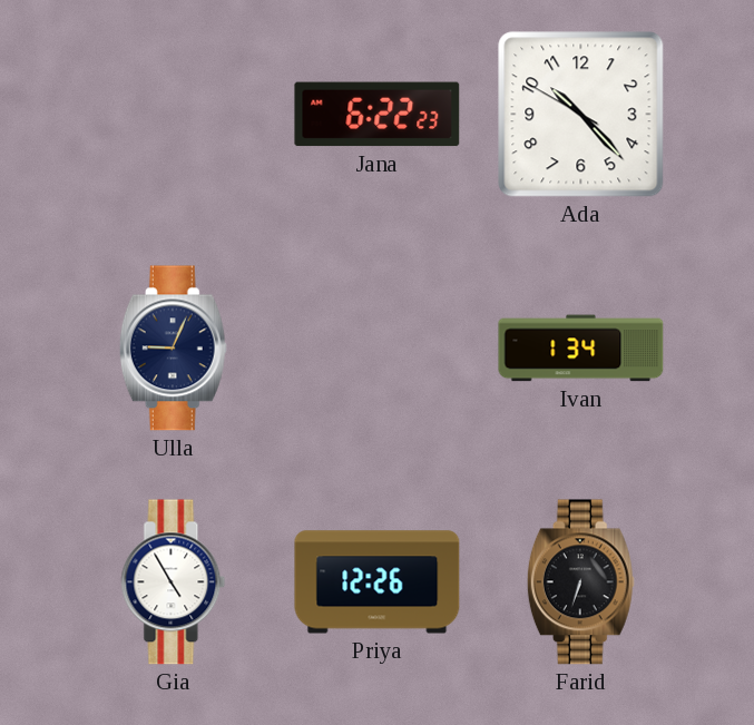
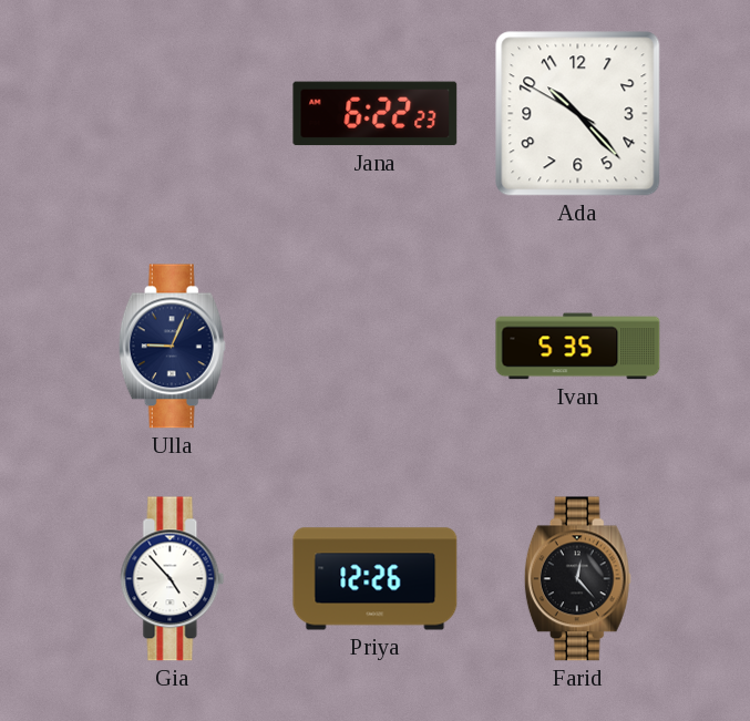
Ivan: 1:34 -> 5:35 (578, 347)
Gia: 4:55 -> 4:53 (173, 579)
Farid: 6:33 -> 12:23 (577, 579)
